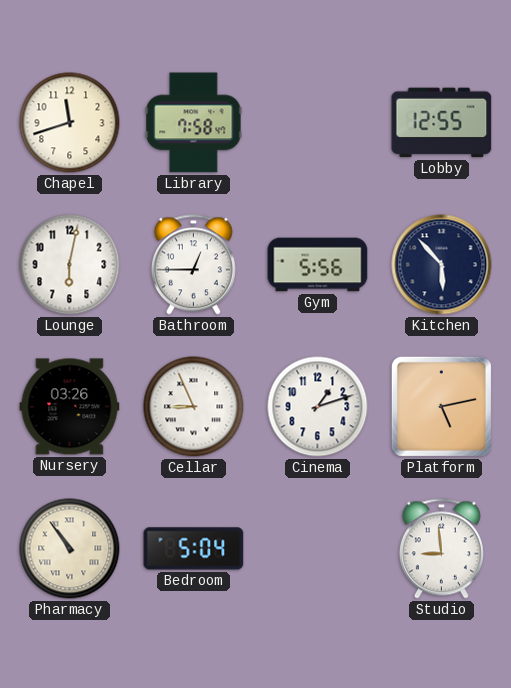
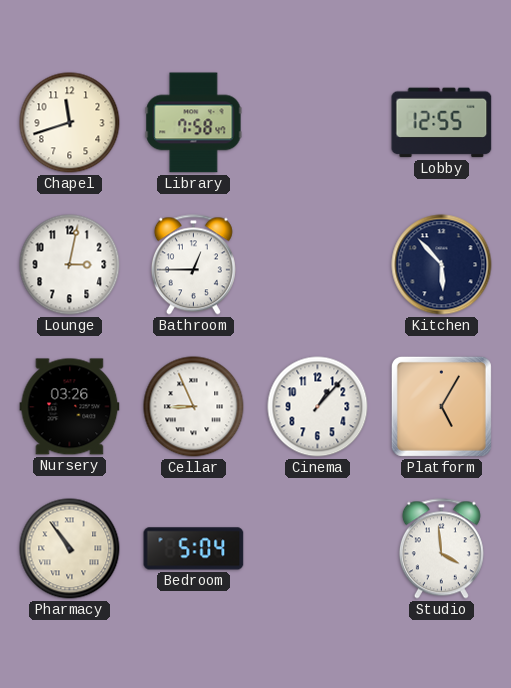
Lounge: 6:02 -> 3:02 (70, 265)
Gym: 5:56 -> none (318, 265)
Cinema: 1:12 -> 1:07 (318, 407)
Platform: 5:13 -> 5:05 (441, 406)
Studio: 8:59 -> 3:59 (441, 549)
